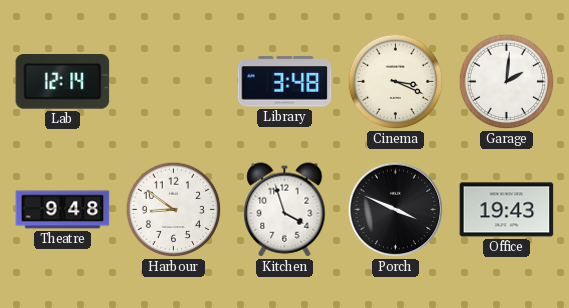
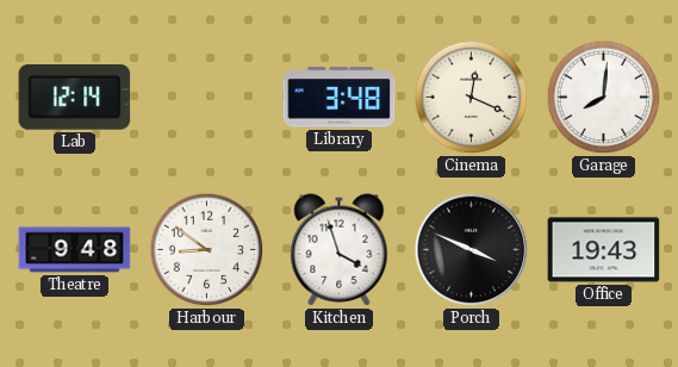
Cinema: 3:19 -> 12:19 (472, 98)
Garage: 2:01 -> 8:01 (604, 98)
